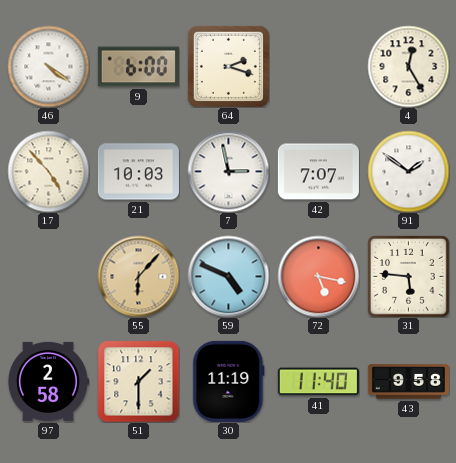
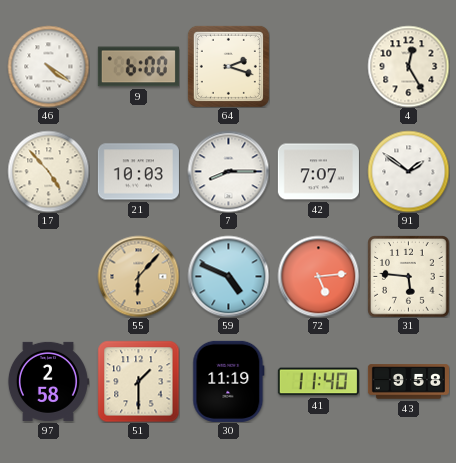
7: 2:58 -> 8:15 (228, 171)
72: 5:17 -> 5:14 (318, 276)
